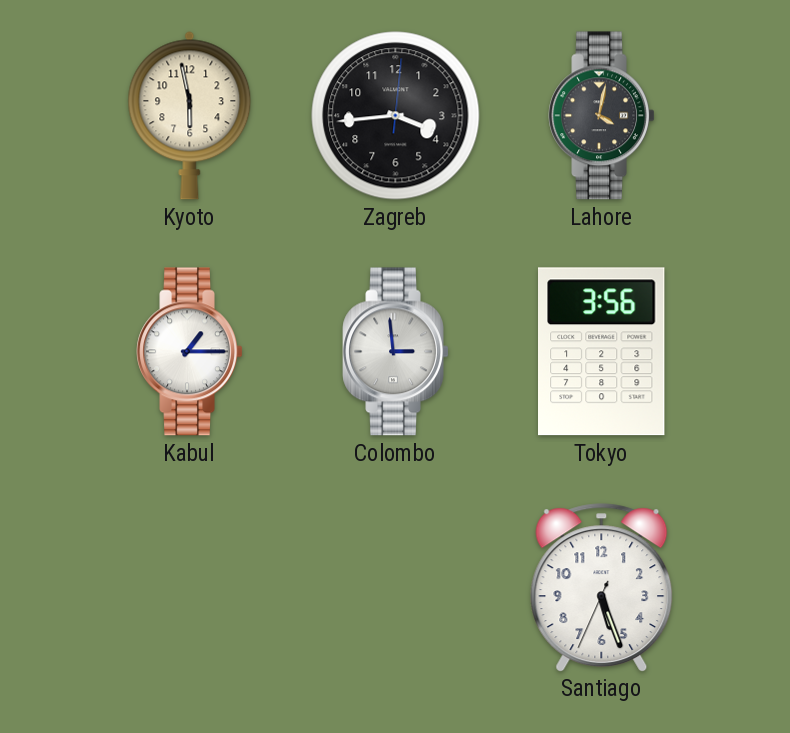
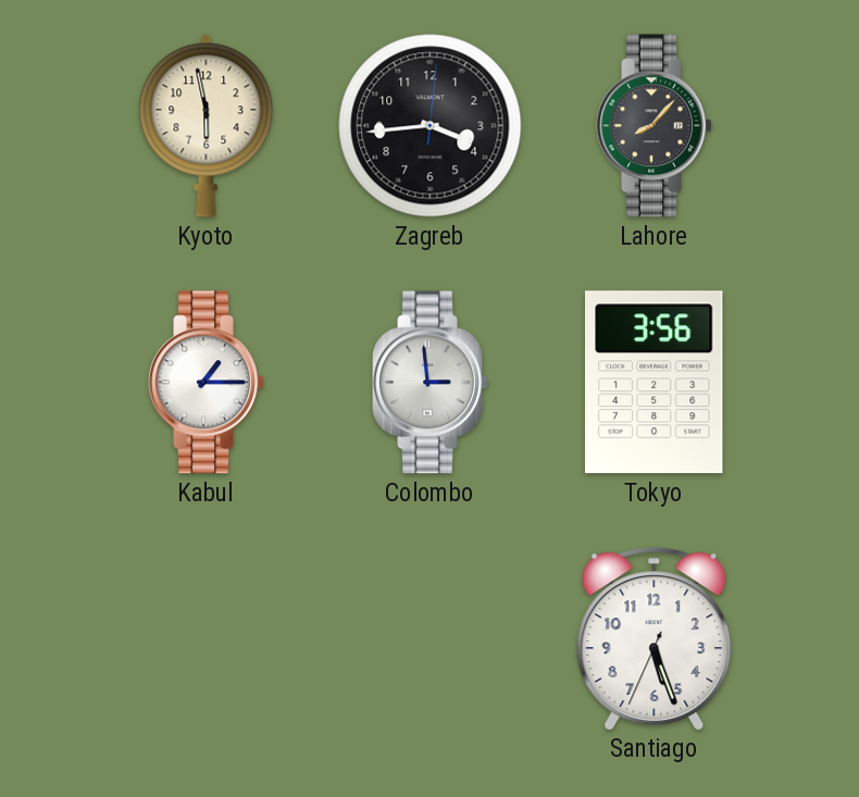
Lahore: 4:02 -> 8:07 (655, 126)
